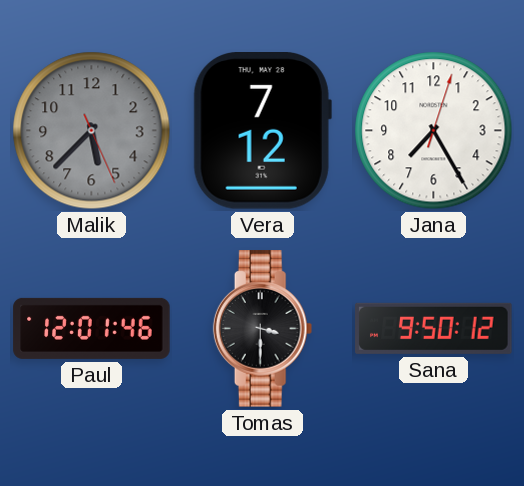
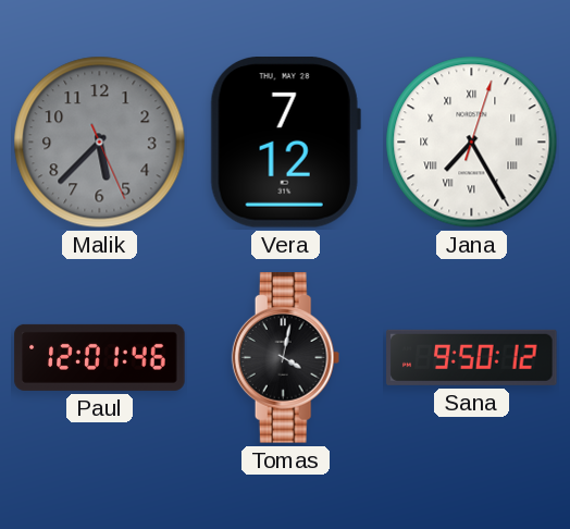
Jana numerals: Arabic -> Roman (472, 143)
Tomas: 3:30 -> 4:02 (286, 358)
